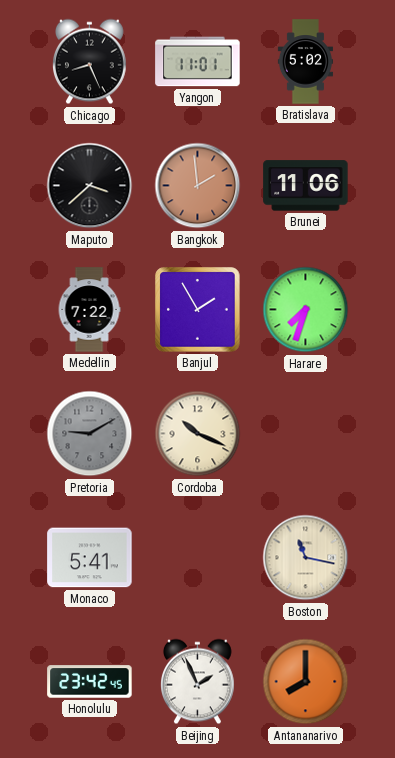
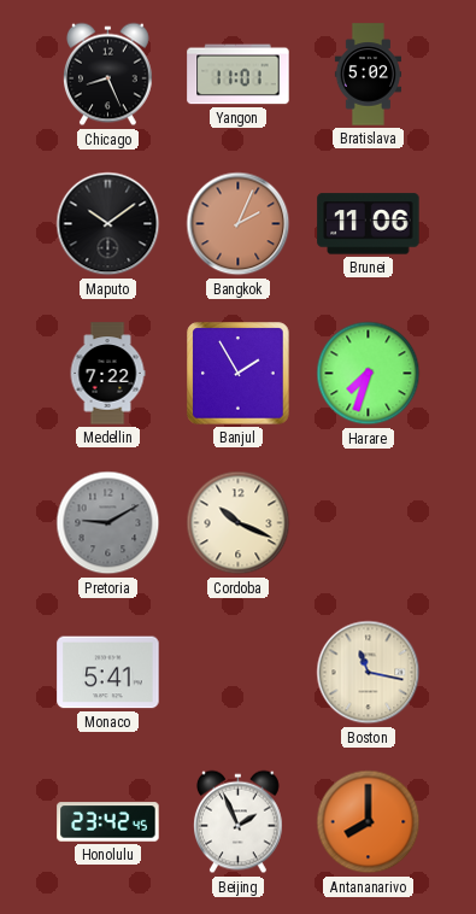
Maputo: 3:38 -> 10:09 (108, 224)
Bangkok: 1:59 -> 2:04 (239, 224)
